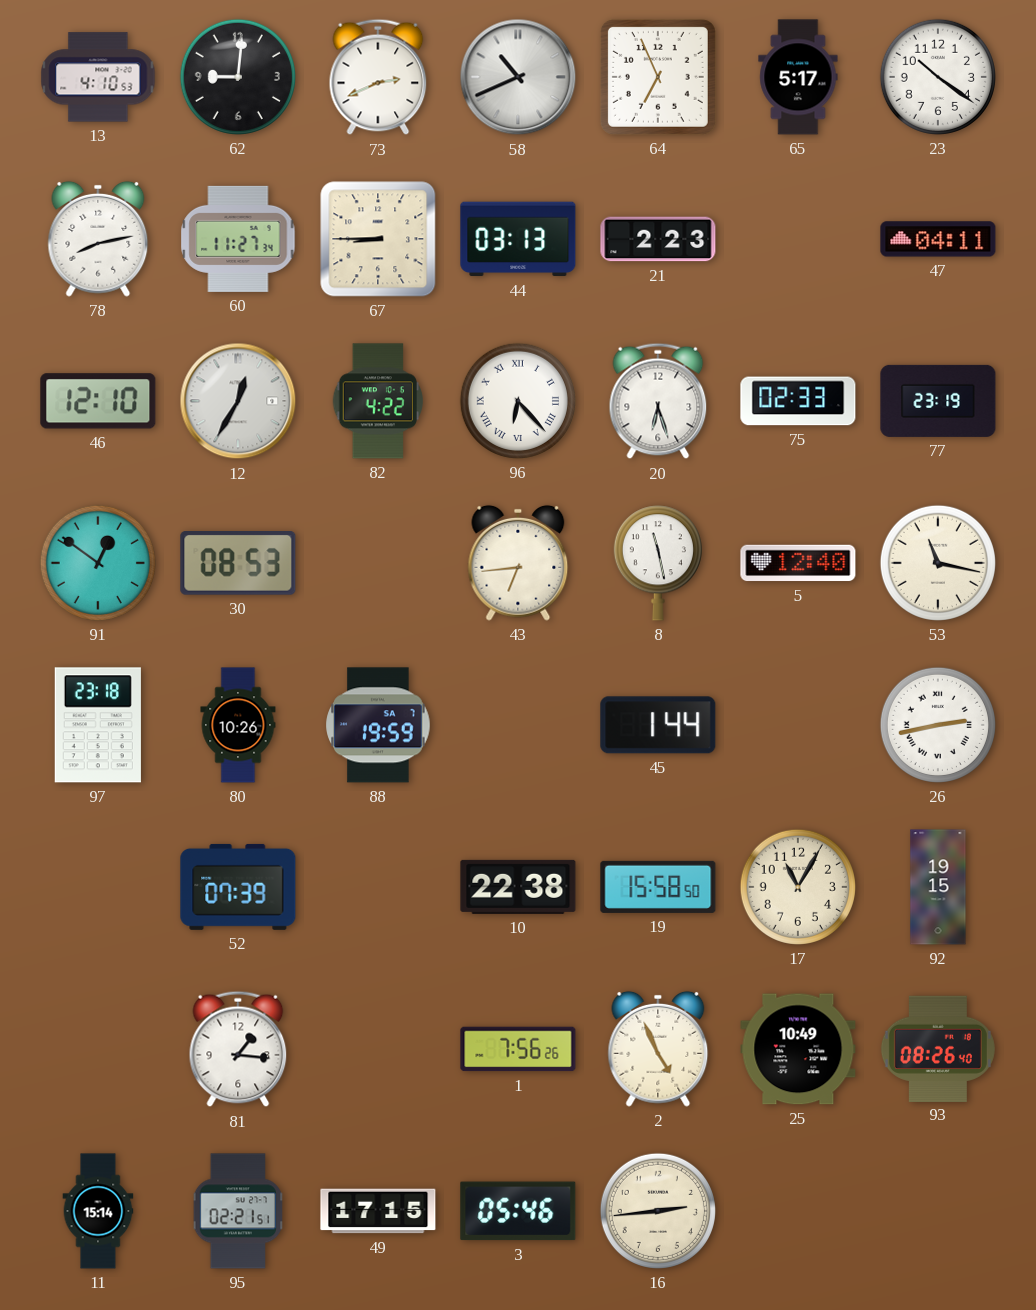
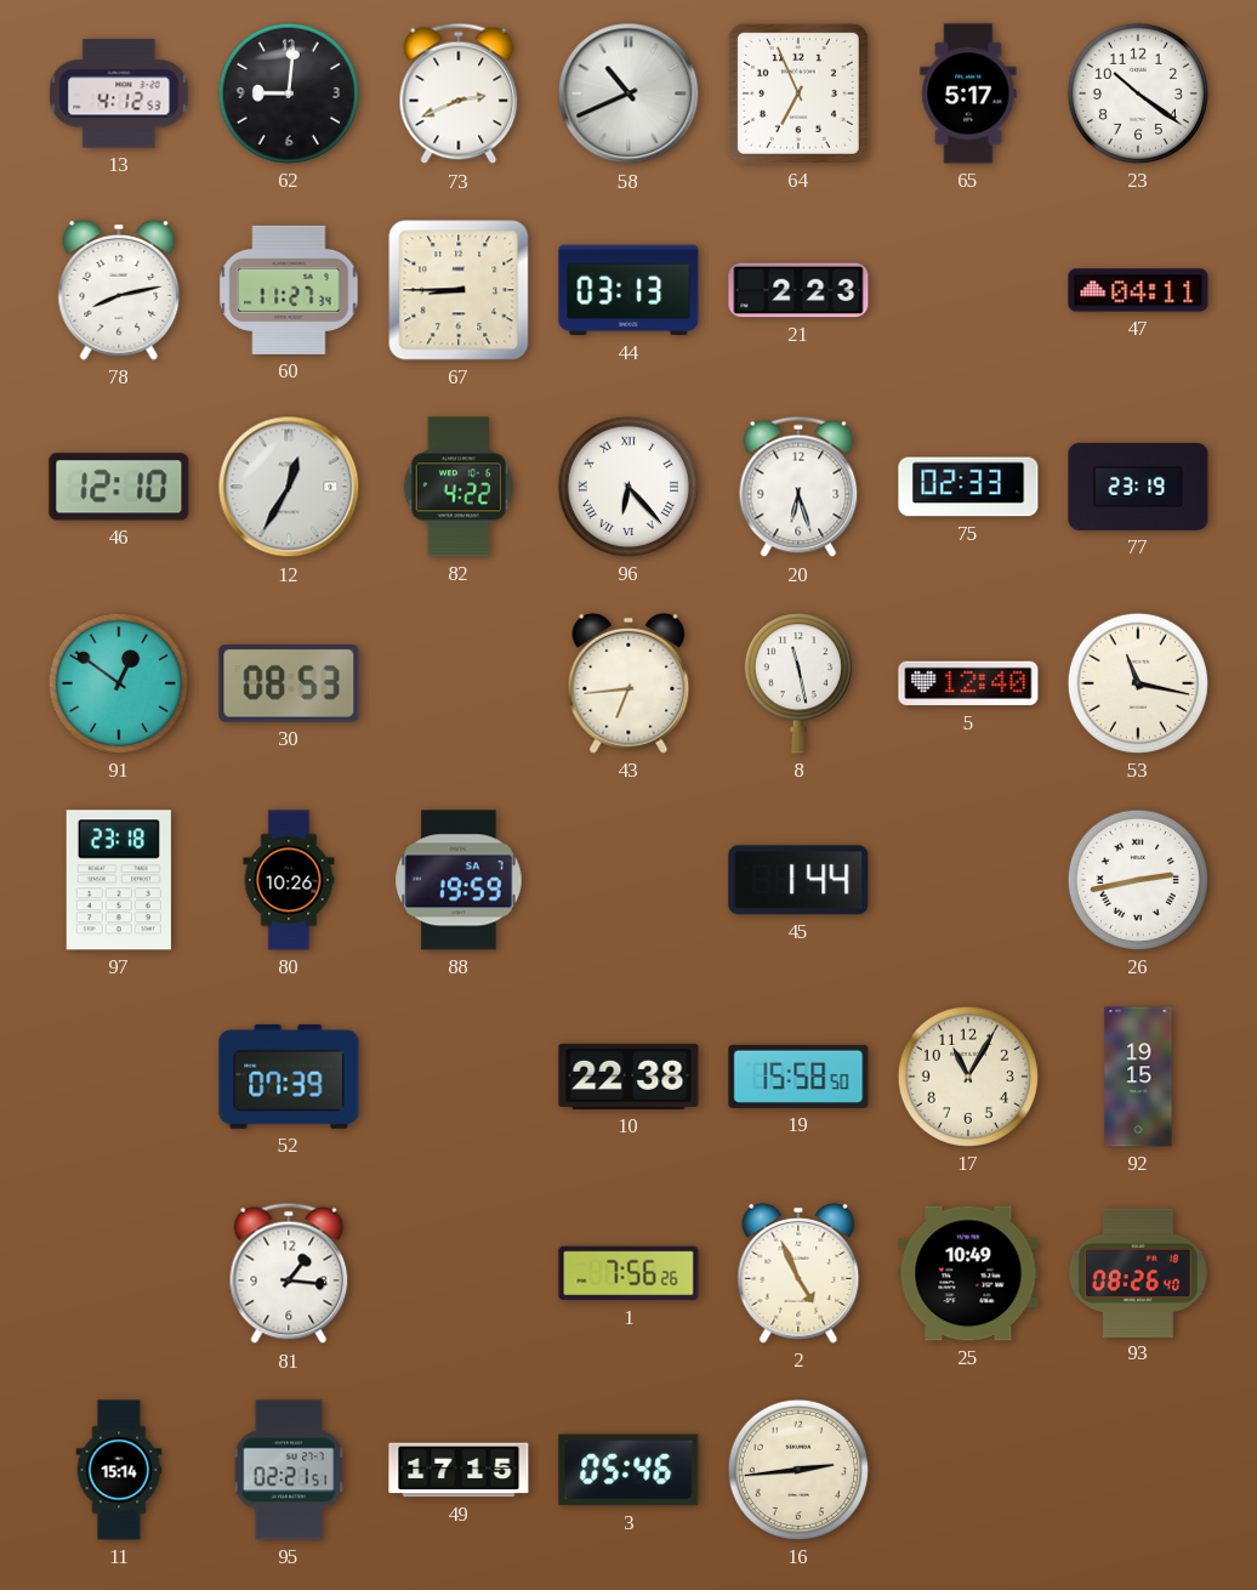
13: 4:10 -> 4:12 (119, 93)
